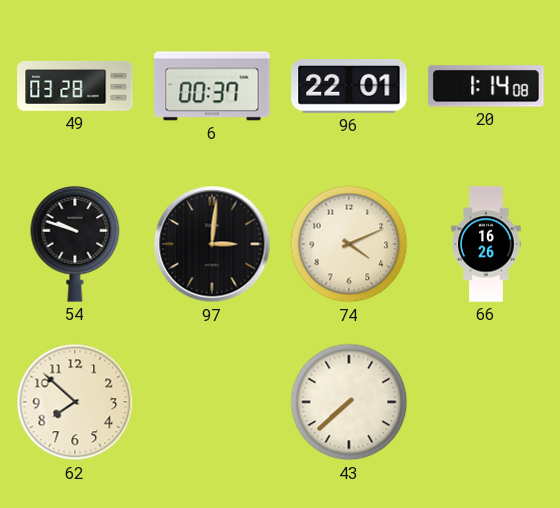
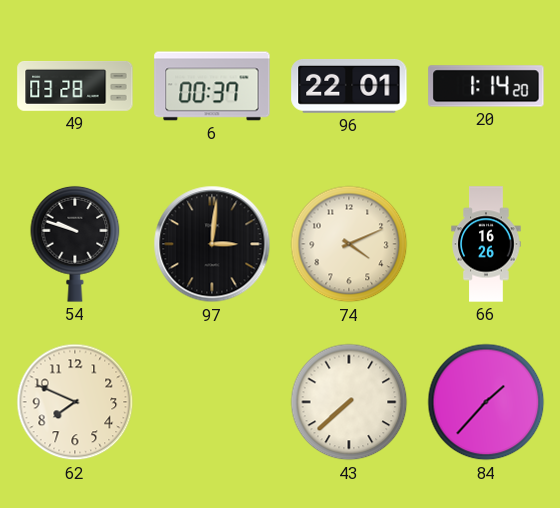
20: 1:14:08 -> 1:14:20 (486, 86)
62: 7:52 -> 7:49 (75, 402)
84: none -> 1:37 (486, 402)
